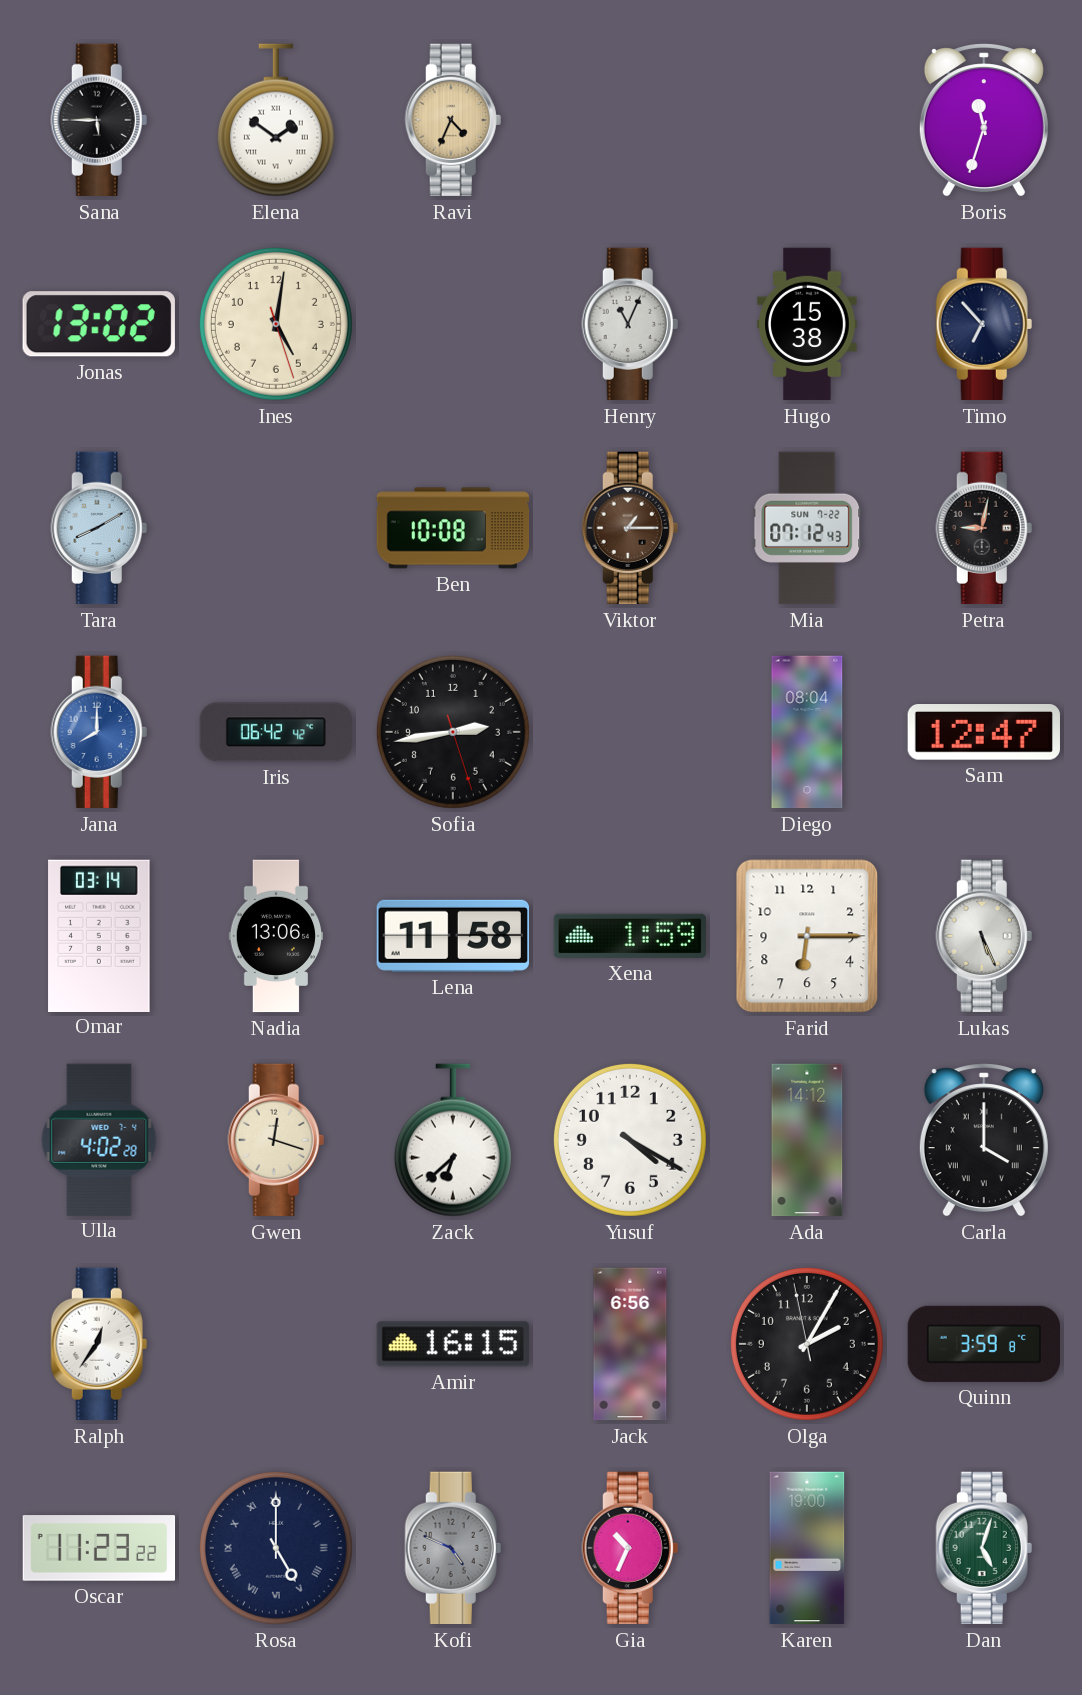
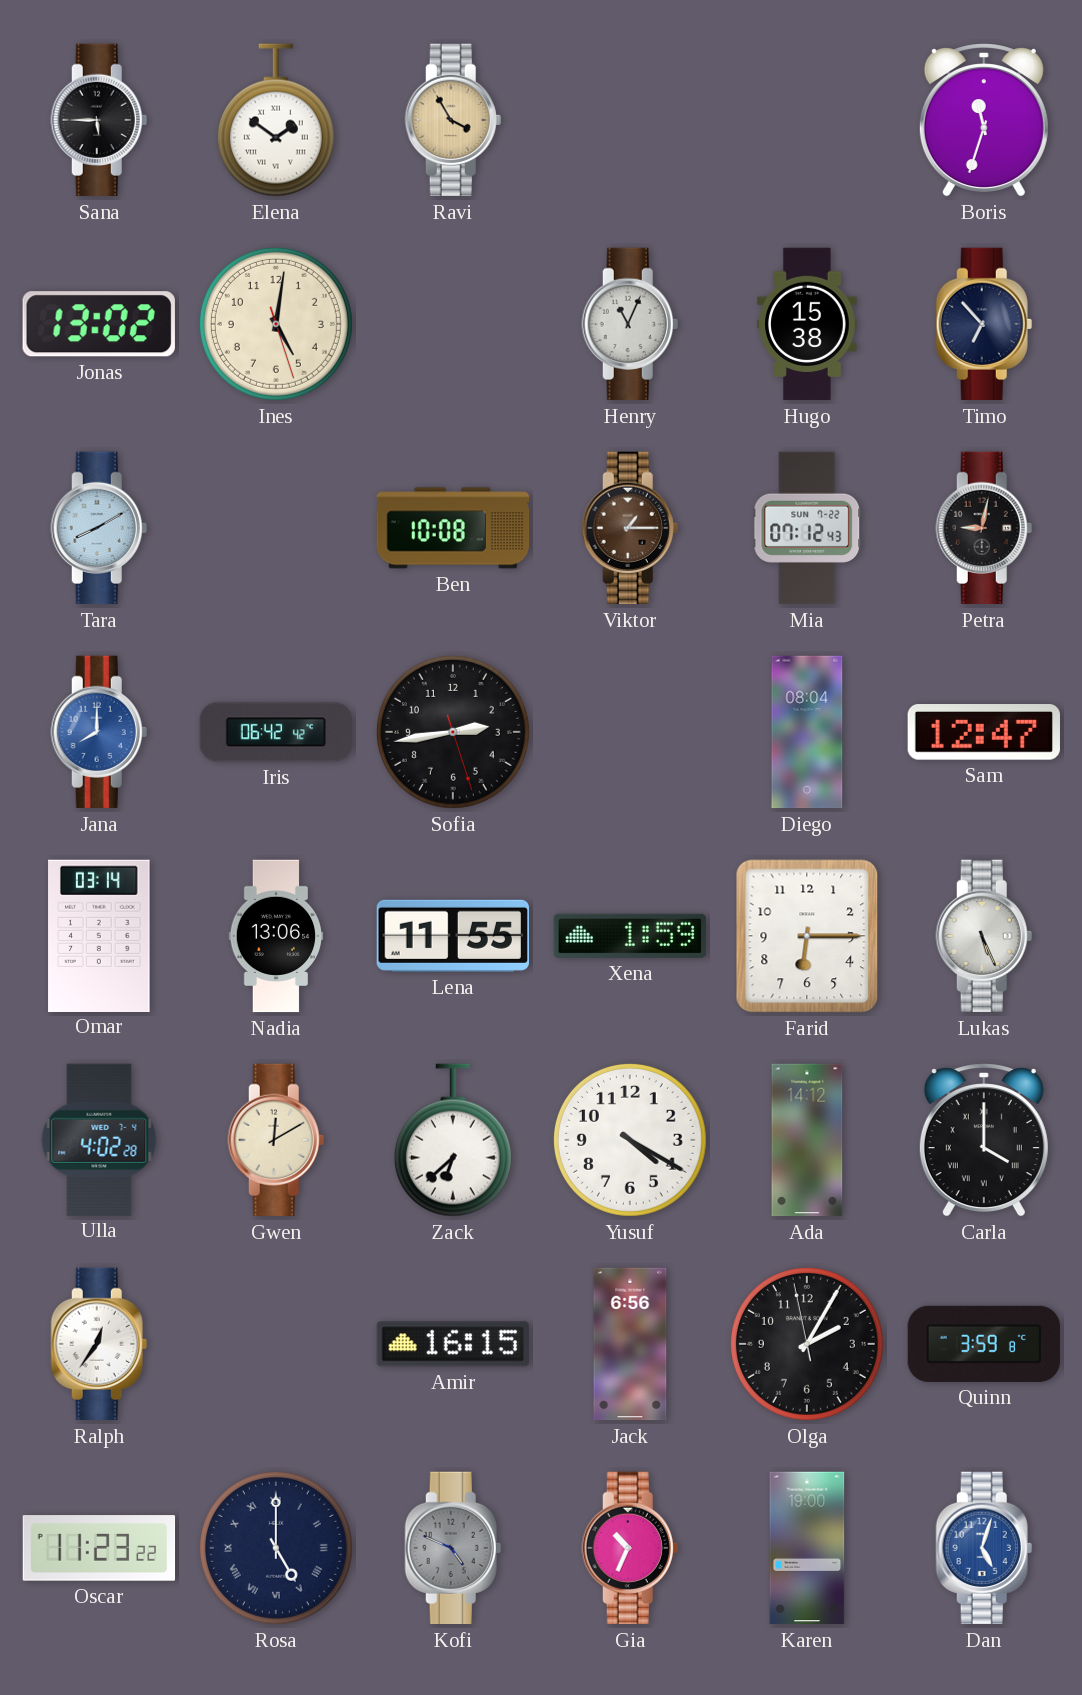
Ravi: 4:34 -> 3:55 (453, 120)
Lena: 11:58 -> 11:55 (452, 936)
Gwen: 12:18 -> 12:10 (276, 1140)
Dan dial: green -> blue (984, 1548)
